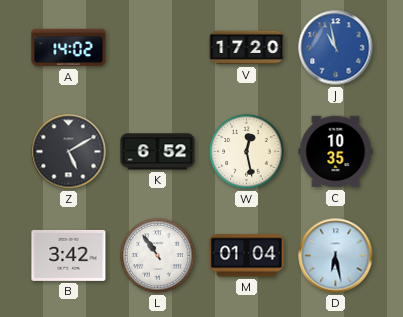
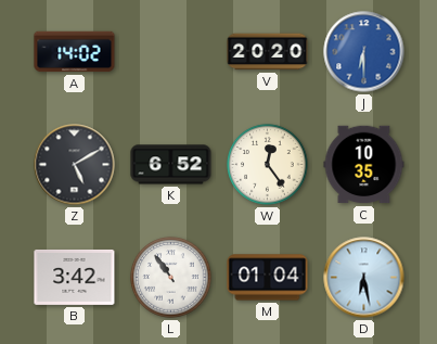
V: 17:20 -> 20:20 (268, 52)
J: 10:58 -> 6:30 (364, 52)
W: 12:28 -> 12:24 (268, 165)
